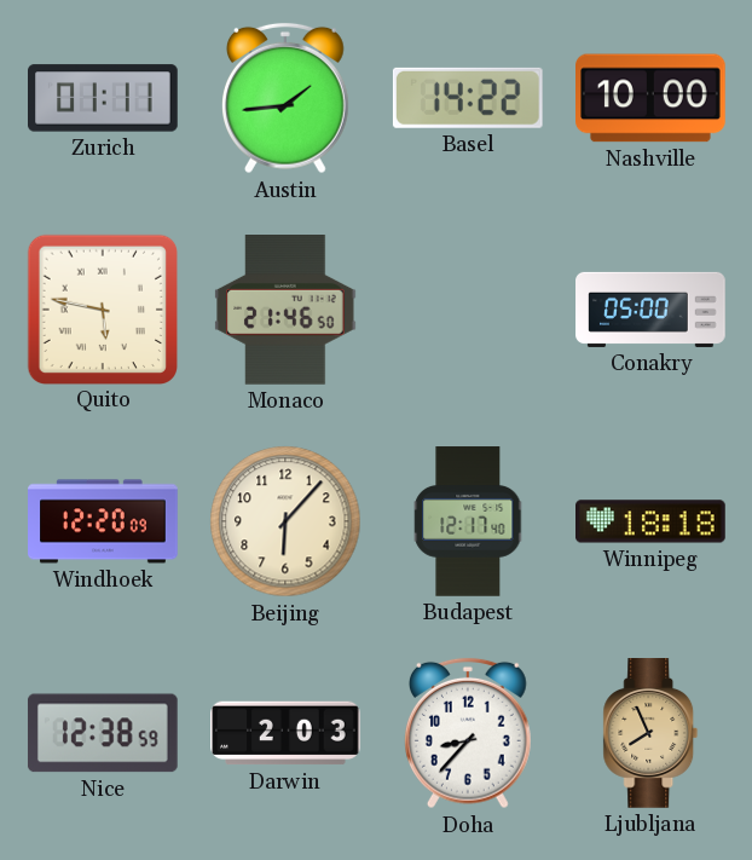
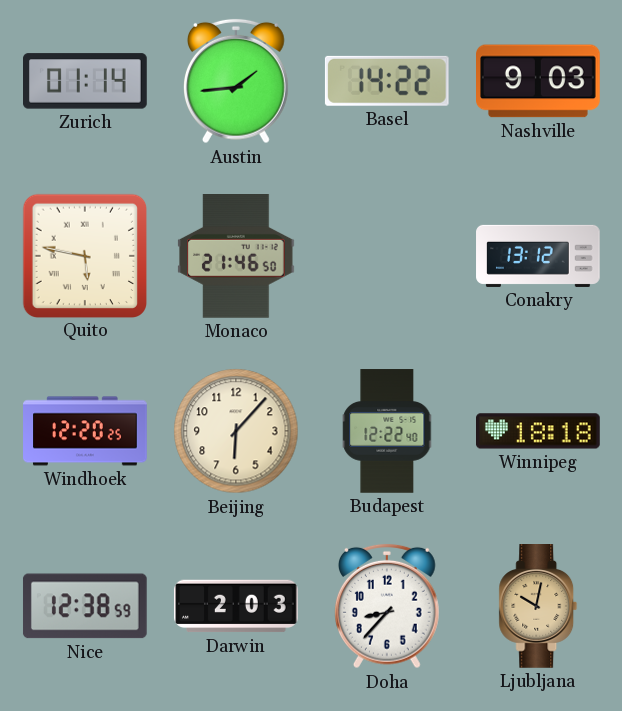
Zurich: 01:11 -> 01:14 (86, 81)
Nashville: 10:00 -> 9:03 (539, 81)
Conakry: 05:00 -> 13:12 (538, 256)
Windhoek: 12:20:09 -> 12:20:25 (85, 431)
Budapest: 12:17 -> 12:22 (388, 431)
Ljubljana: 7:56 -> 10:02 (538, 606)
